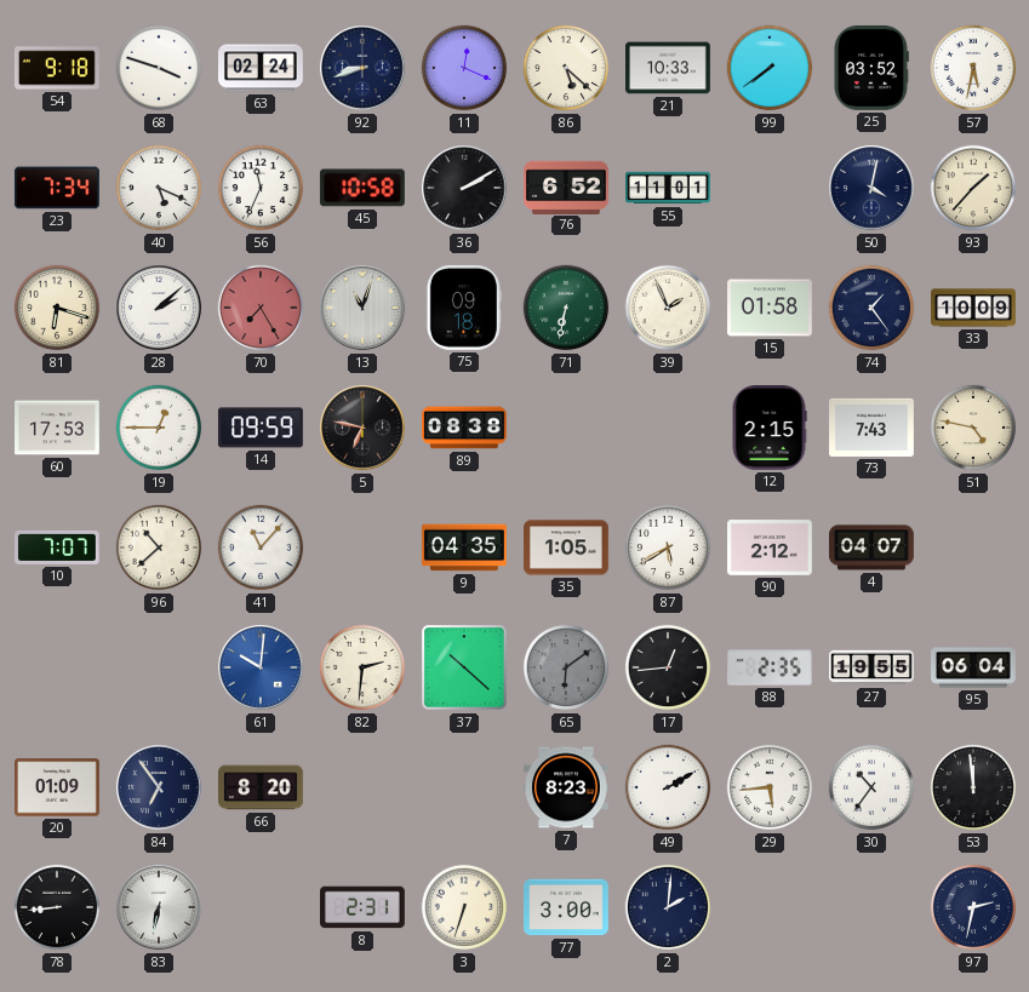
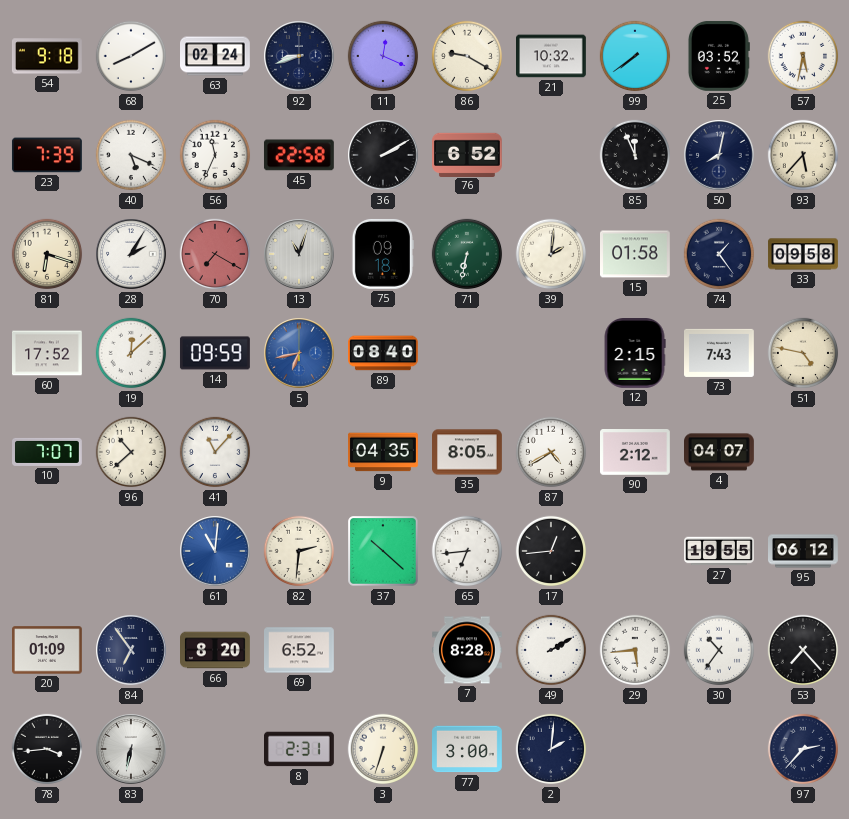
68: 3:48 -> 8:10 (131, 56)
86: 5:22 -> 9:20 (467, 56)
21: 10:33 -> 10:32 (552, 56)
23: 7:34 -> 7:39 (47, 155)
45: 10:58 -> 22:58 (299, 155)
55: 11:01 -> none (669, 188)
85: none -> 11:56 (635, 155)
50: 4:02 -> 8:02 (719, 155)
93: 1:37 -> 5:37 (803, 155)
28: 2:08 -> 2:05 (131, 254)
70: 7:25 -> 7:20 (215, 254)
39: 1:56 -> 2:01 (551, 254)
33: 10:09 -> 09:58 (803, 254)
60: 17:53 -> 17:52 (48, 353)
19: 12:45 -> 12:08 (131, 353)
5: 6:47 -> 6:43 (299, 353)
5 dial: black -> blue (299, 353)
89: 08:38 -> 08:40 (384, 353)
35: 1:05 -> 8:05 (468, 452)
87: 5:40 -> 4:40 (551, 452)
61: 10:01 -> 11:01 (215, 551)
65: 6:09 -> 6:44 (467, 551)
65 dial: grey -> white (467, 551)
88: 2:35 -> none (771, 667)
95: 06:04 -> 06:12 (804, 551)
69: none -> 6:52 (300, 650)
7: 8:23 -> 8:28 (468, 650)
53: 11:59 -> 7:23 (803, 650)
78: 8:44 -> 3:44 (47, 749)
97: 2:32 -> 2:37 (803, 749)
